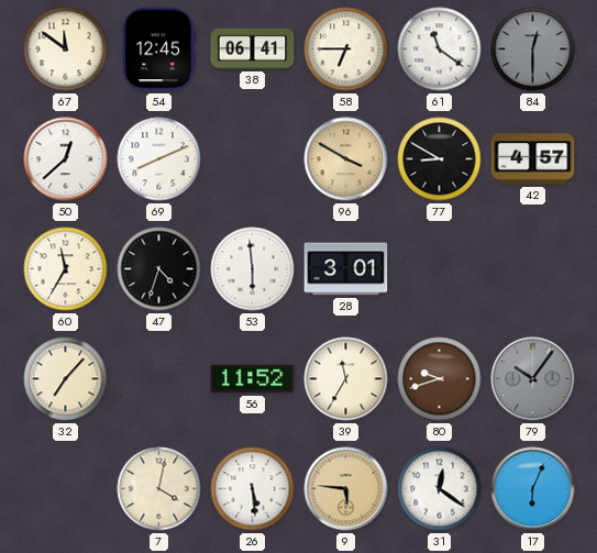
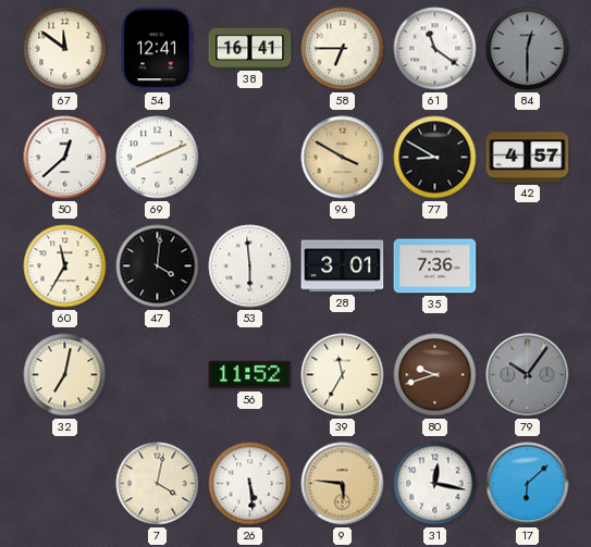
54: 12:45 -> 12:41 (158, 49)
38: 06:41 -> 16:41 (250, 48)
47: 4:33 -> 4:01 (158, 266)
35: none -> 7:36 (435, 266)
32: 7:07 -> 7:02 (65, 375)
31: 12:21 -> 12:17 (435, 484)
17: 6:04 -> 6:08 (528, 484)
